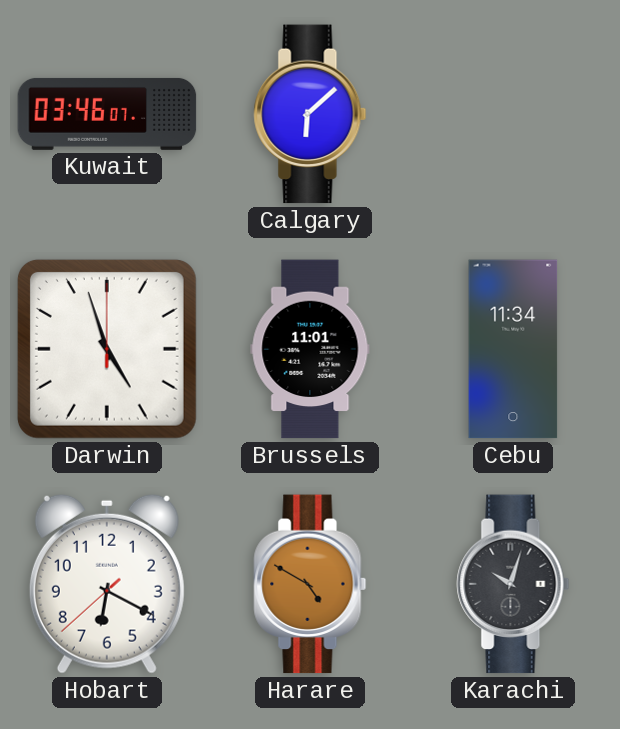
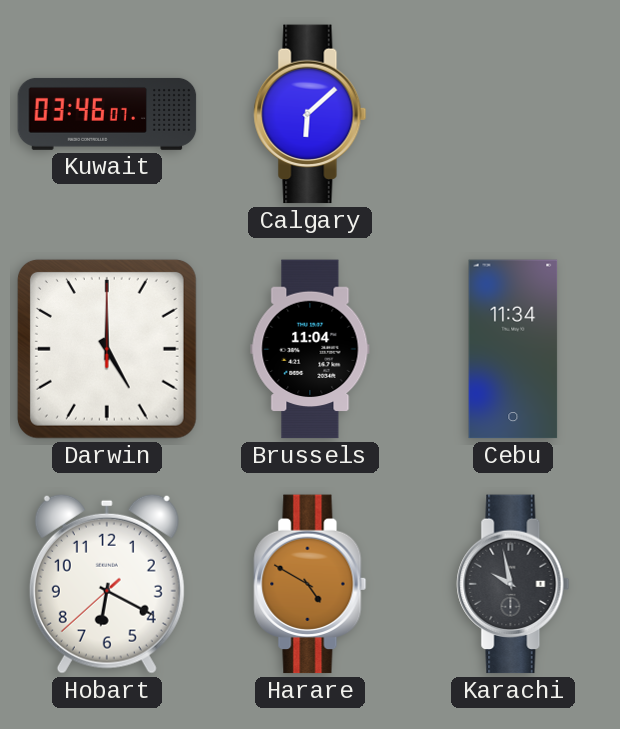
Darwin: 4:57 -> 5:00 (107, 349)
Brussels: 11:01 -> 11:04 (310, 349)
Karachi: 10:03 -> 9:58 (513, 584)
